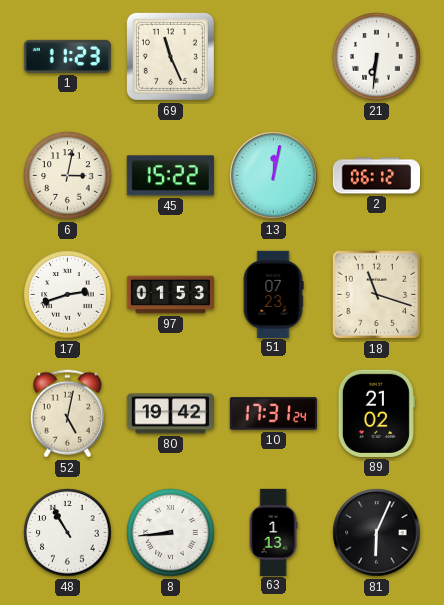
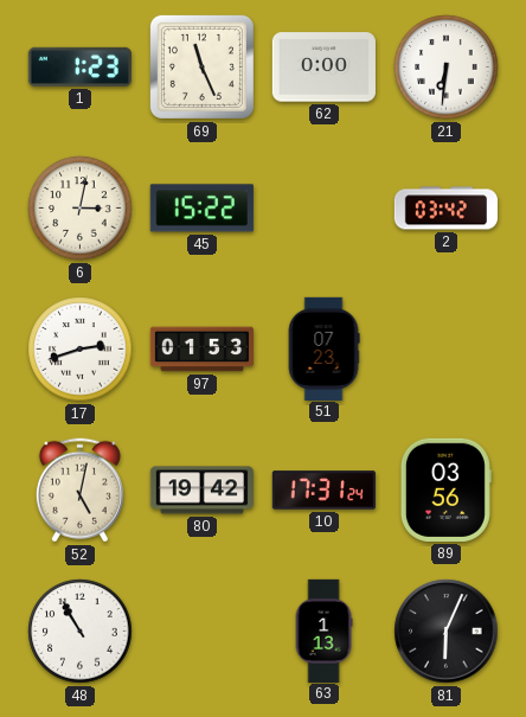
1: 11:23 -> 1:23 (79, 66)
62: none -> 0:00 (323, 68)
13: 12:02 -> none (274, 176)
2: 06:12 -> 03:42 (445, 209)
18: 11:18 -> none (377, 295)
89: 21:02 -> 03:56 (445, 489)
8: 8:44 -> none (171, 533)
